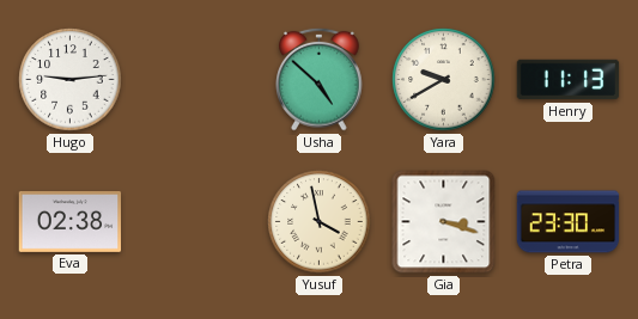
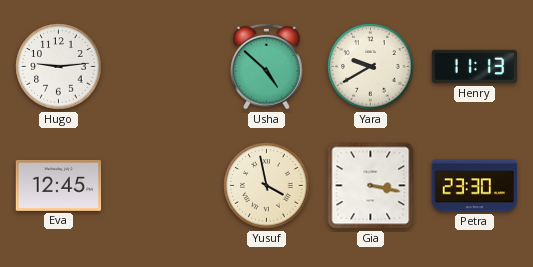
Eva: 02:38 -> 12:45 (59, 185)
Gia: 3:18 -> 3:17 (371, 186)
